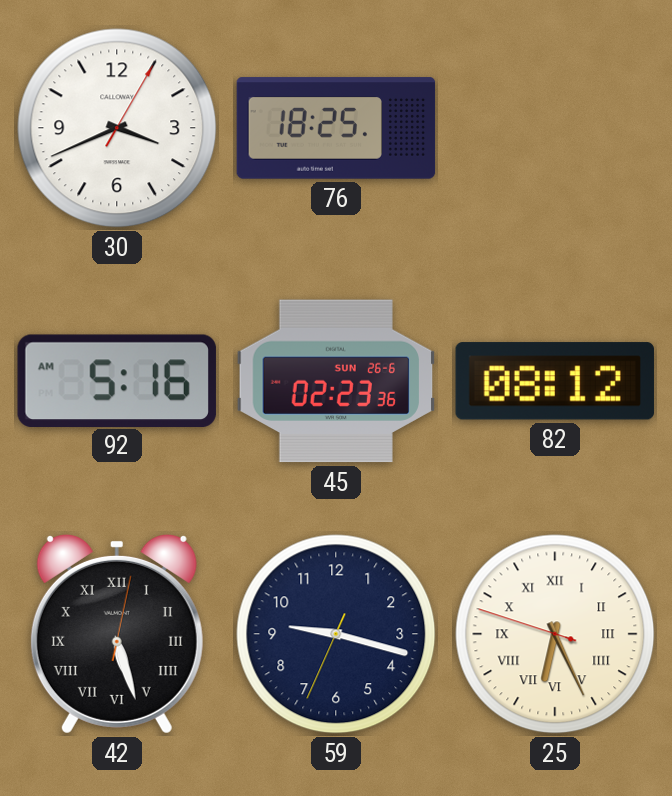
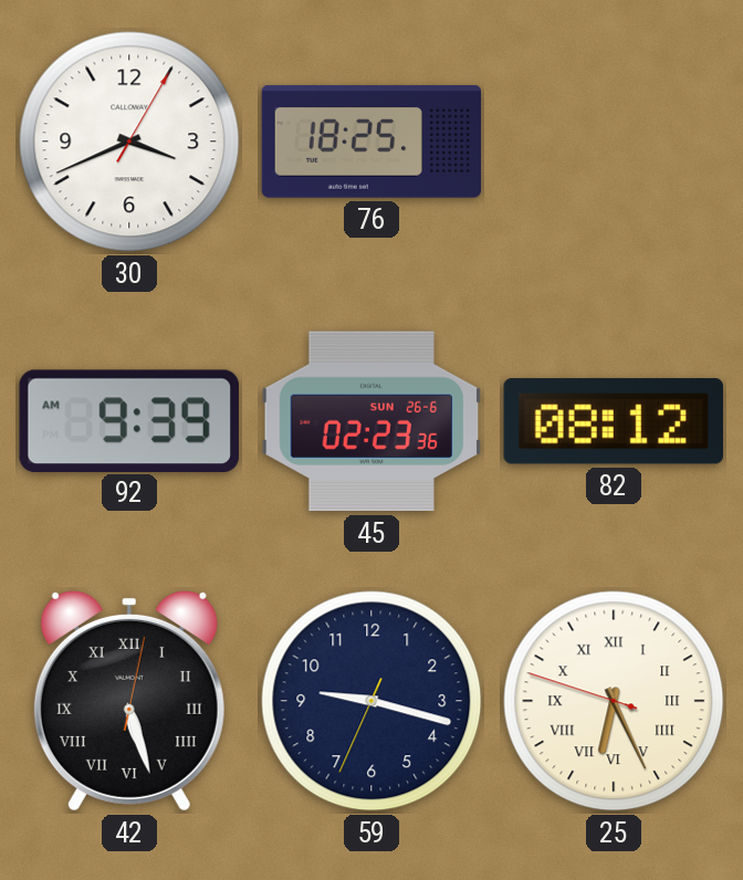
92: 5:16 -> 9:39 (129, 420)
